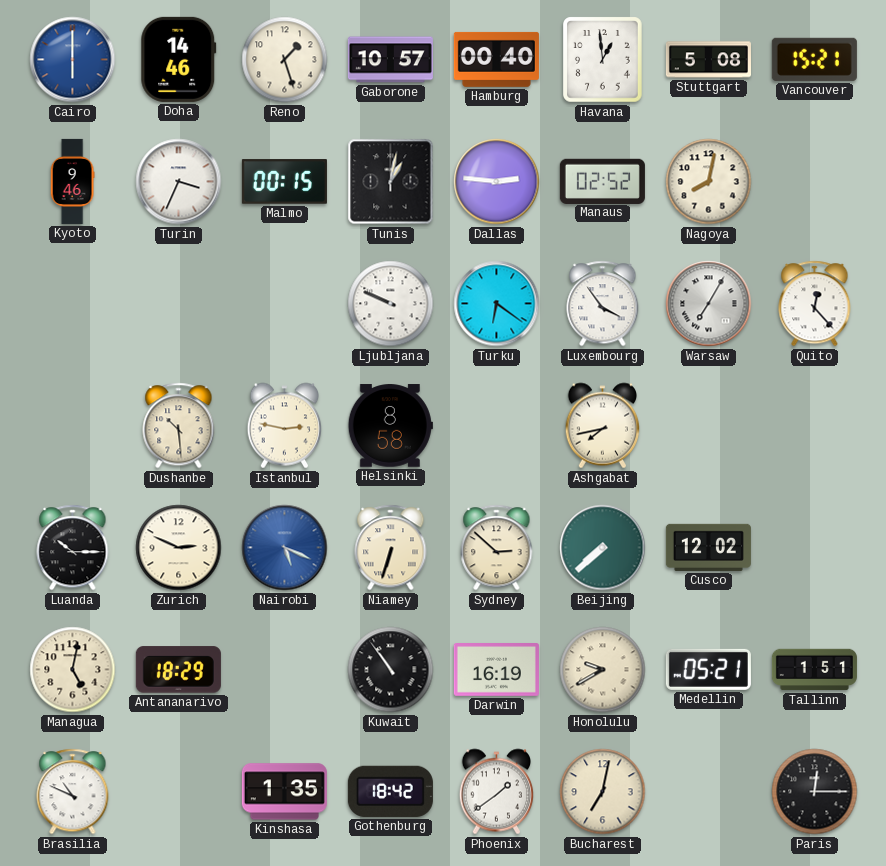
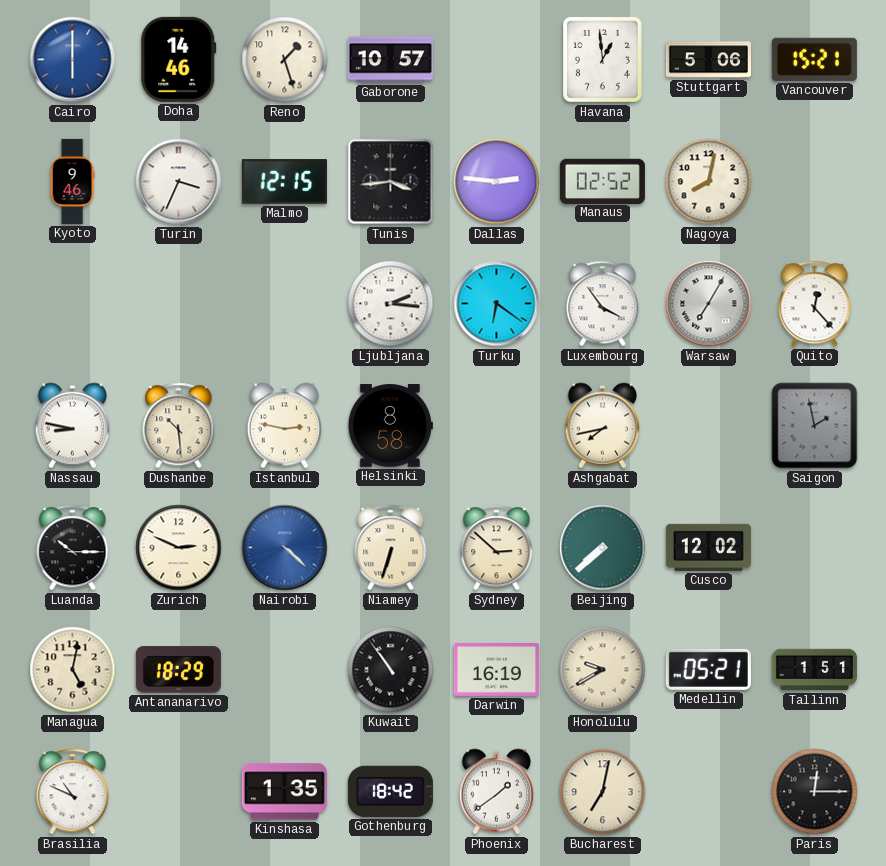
Hamburg: 00:40 -> none (496, 59)
Stuttgart: 5:08 -> 5:06 (708, 60)
Malmo: 00:15 -> 12:15 (284, 182)
Tunis: 1:02 -> 3:44 (391, 182)
Ljubljana: 9:49 -> 2:16 (391, 304)
Nassau: none -> 8:47 (73, 426)
Saigon: none -> 1:58 (815, 426)
Nairobi: 5:19 -> 4:22 (285, 548)
